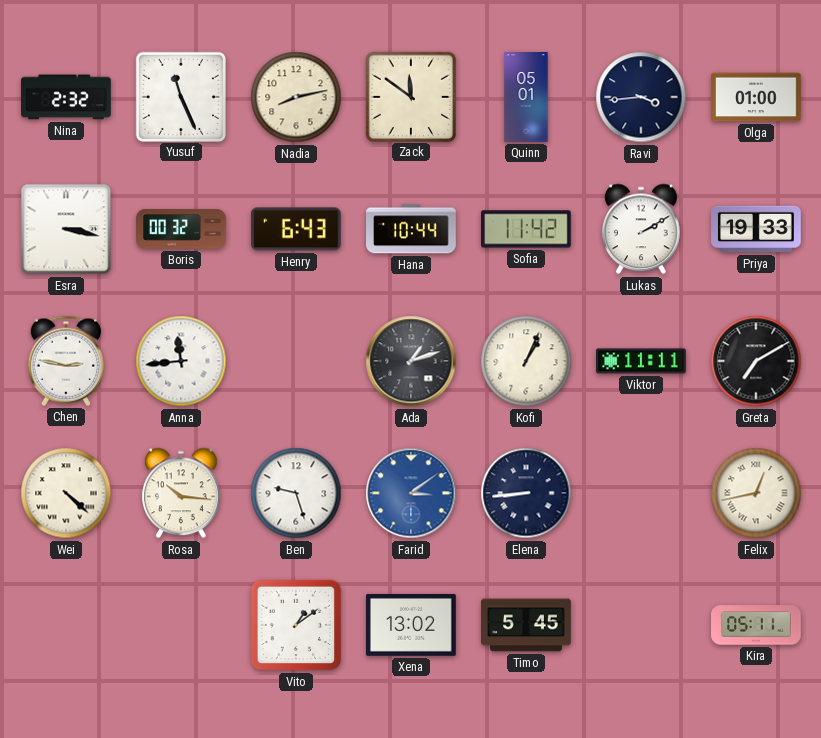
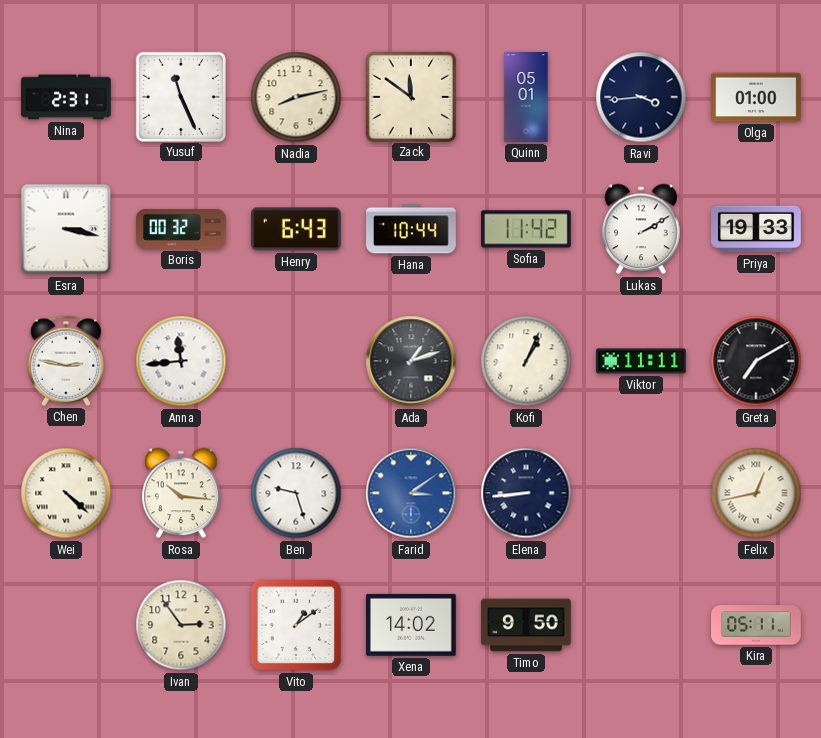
Nina: 2:32 -> 2:31 (66, 97)
Ivan: none -> 2:54 (181, 625)
Xena: 13:02 -> 14:02 (412, 625)
Timo: 5:45 -> 9:50 (526, 625)
